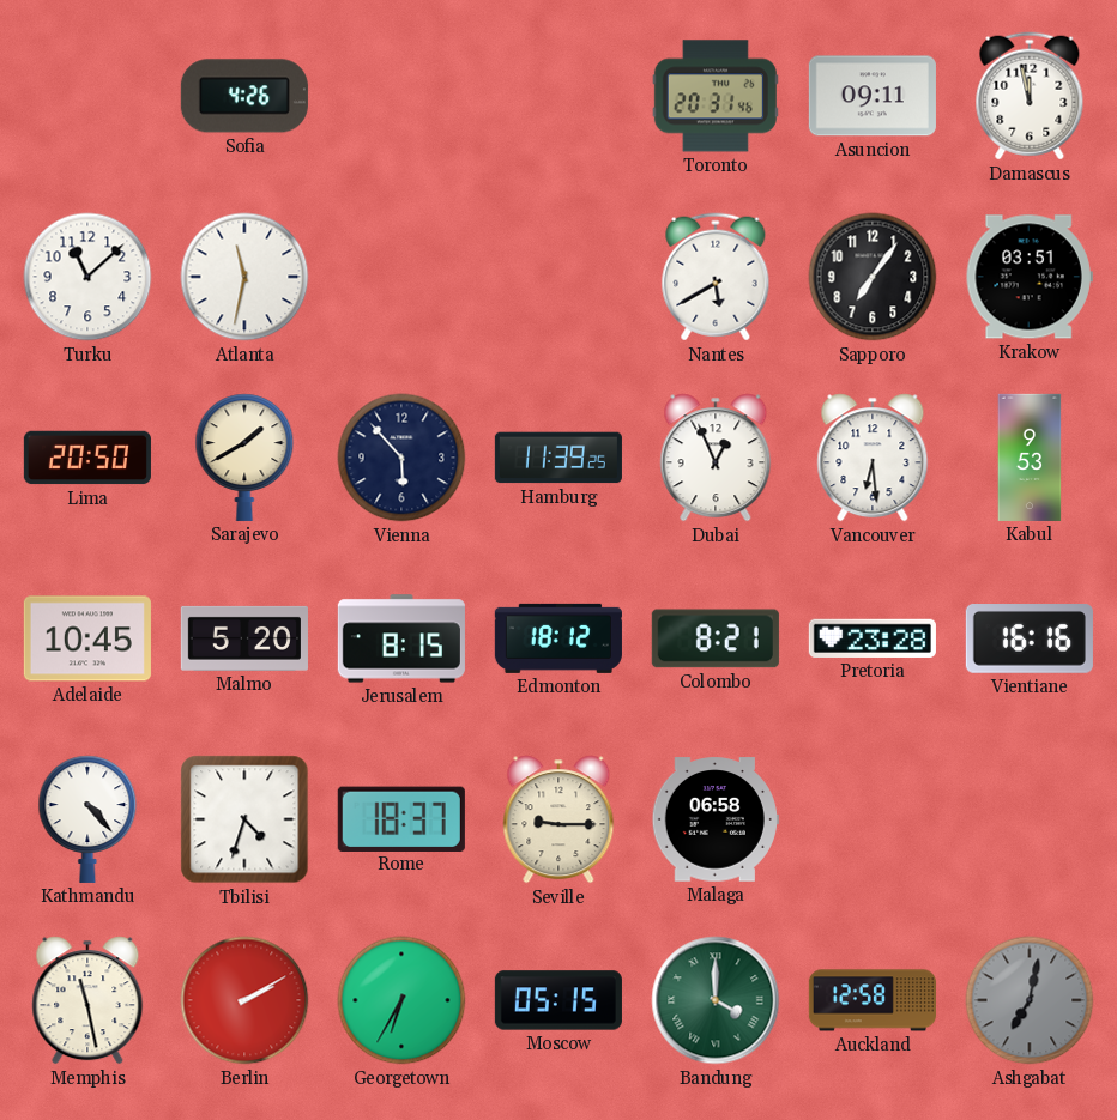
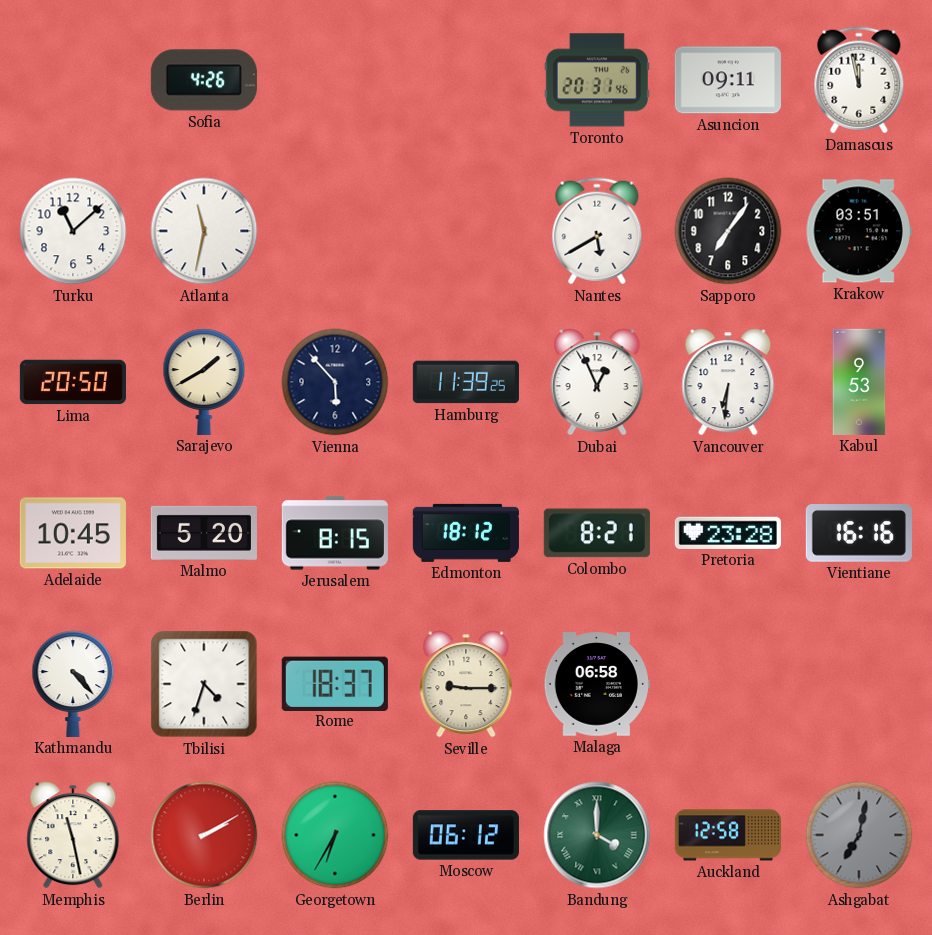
Vancouver: 6:29 -> 6:31 (728, 382)
Moscow: 05:15 -> 06:12 (466, 835)
